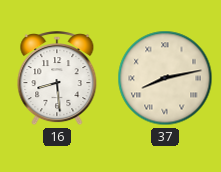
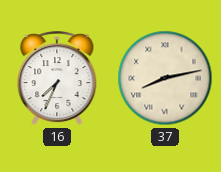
16: 8:29 -> 7:34 (57, 79)
